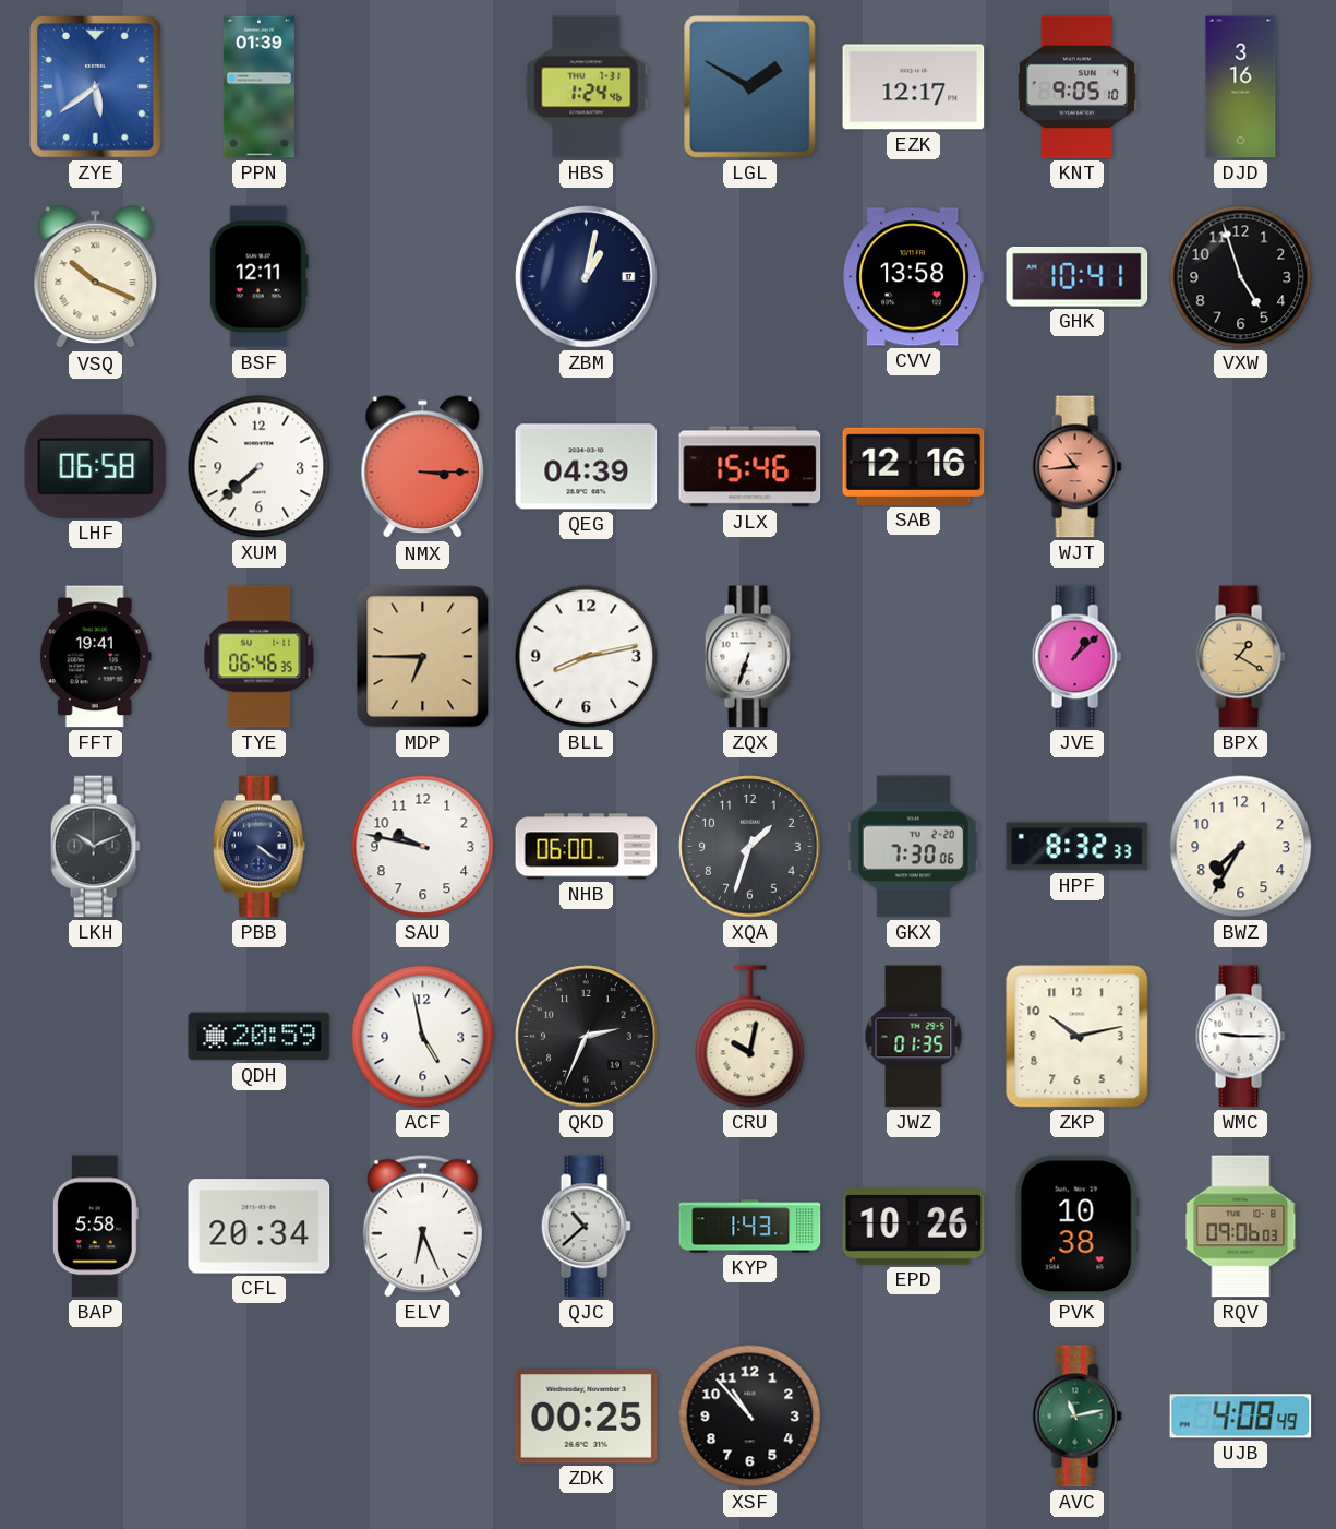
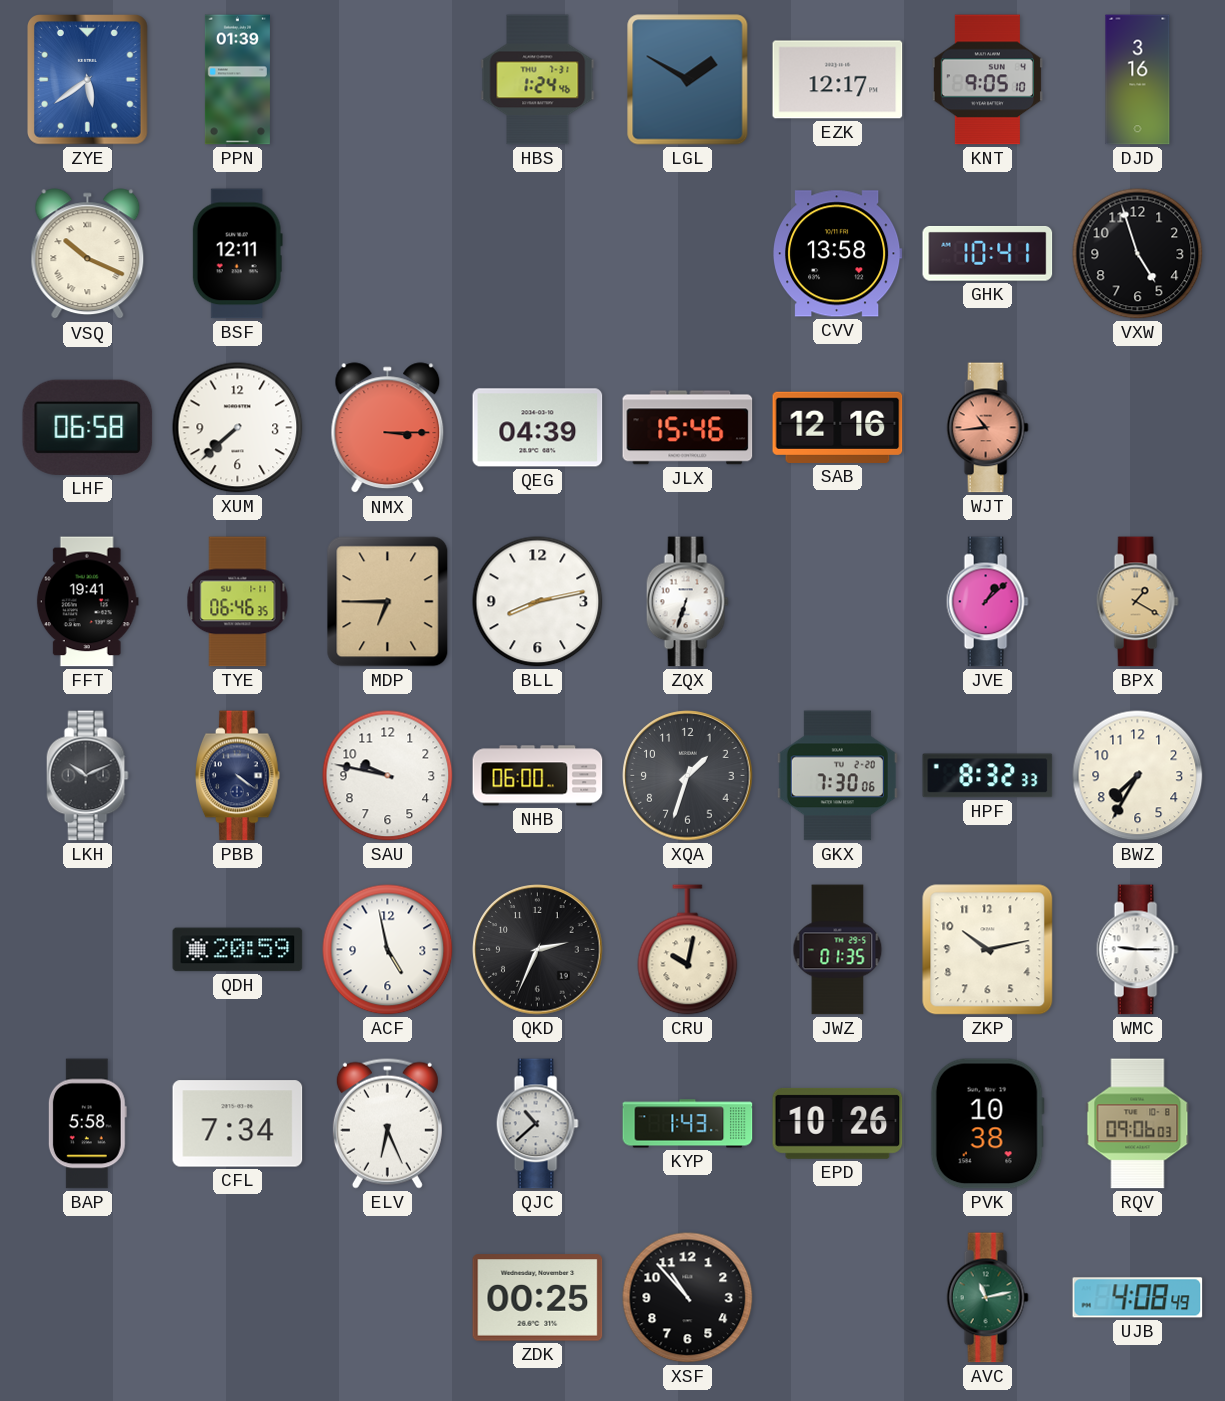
ZBM: 1:02 -> none (587, 277)
CFL: 20:34 -> 7:34 (238, 1124)
